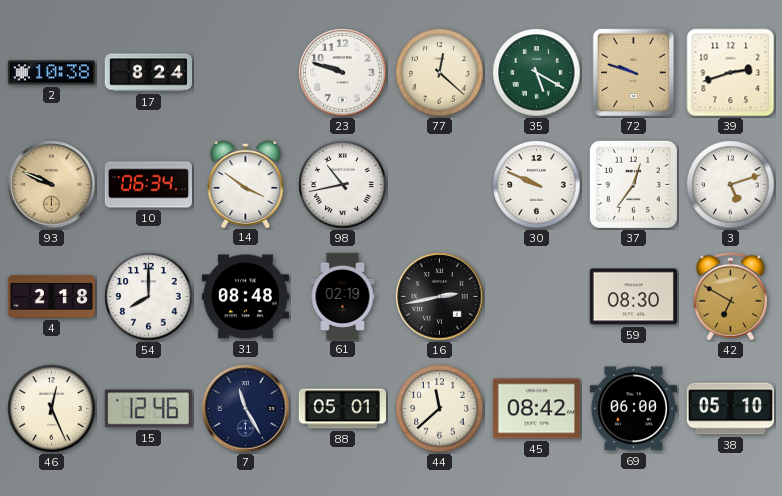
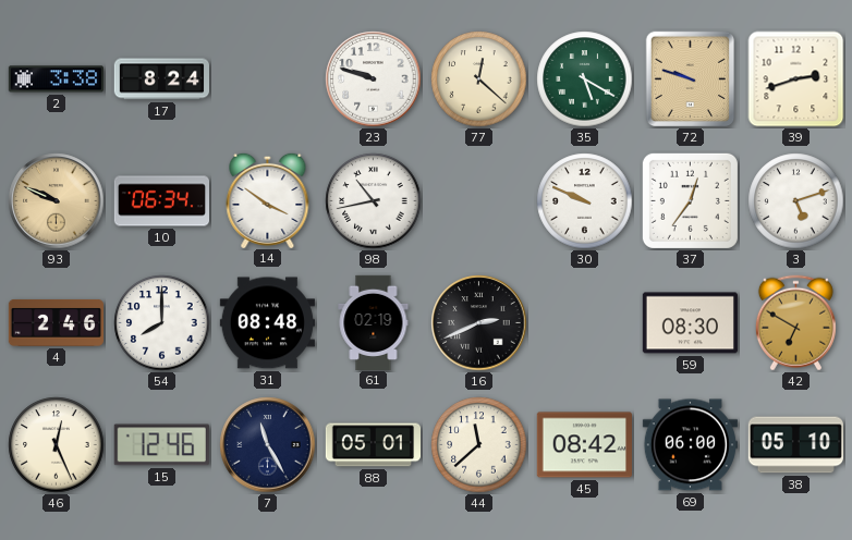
2: 10:38 -> 3:38 (56, 79)
4: 2:18 -> 2:46 (56, 322)
16: 2:43 -> 2:41 (479, 323)
